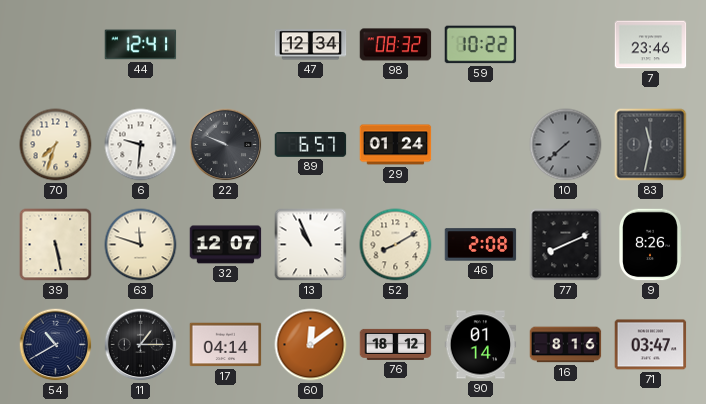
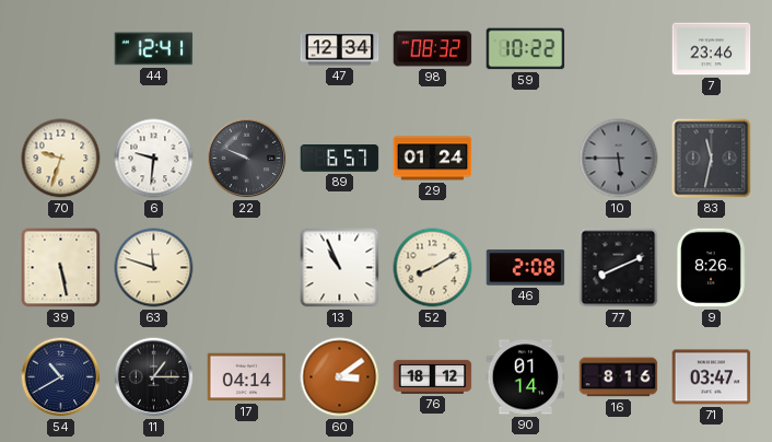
70: 7:33 -> 9:33 (61, 159)
10: 7:38 -> 5:45 (619, 159)
32: 12:07 -> none (226, 245)
60: 12:09 -> 3:09 (340, 377)
